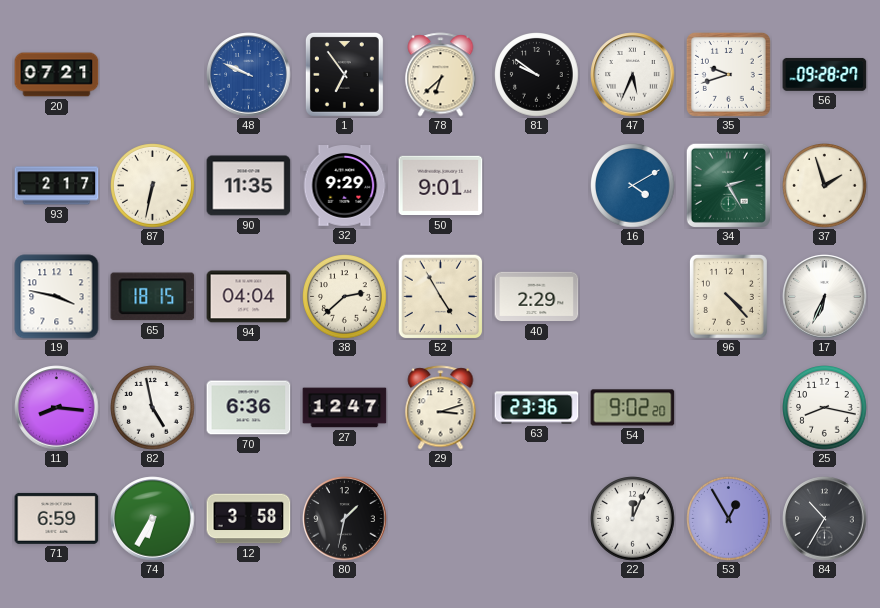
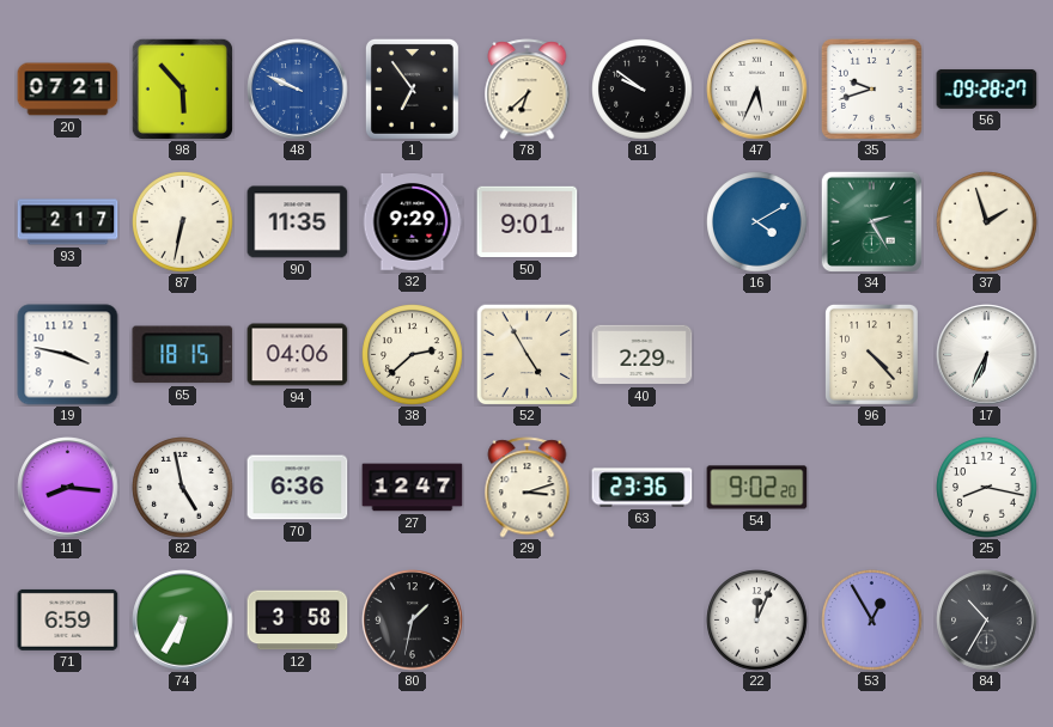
98: none -> 5:53 (182, 88)
94: 04:04 -> 04:06 (298, 355)
